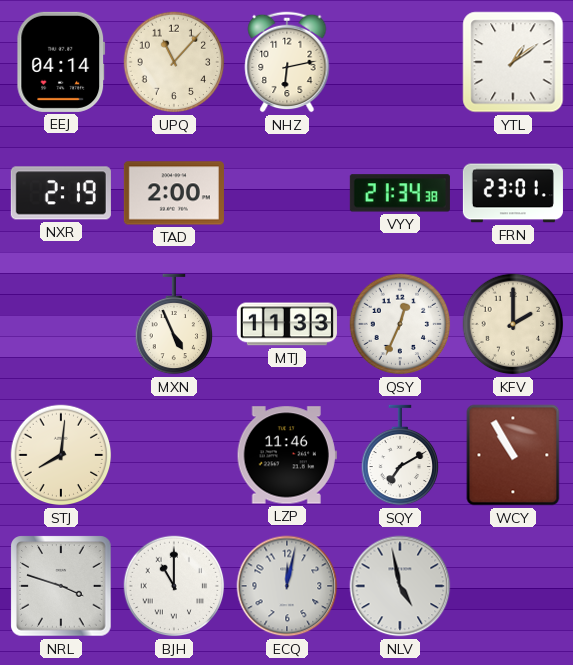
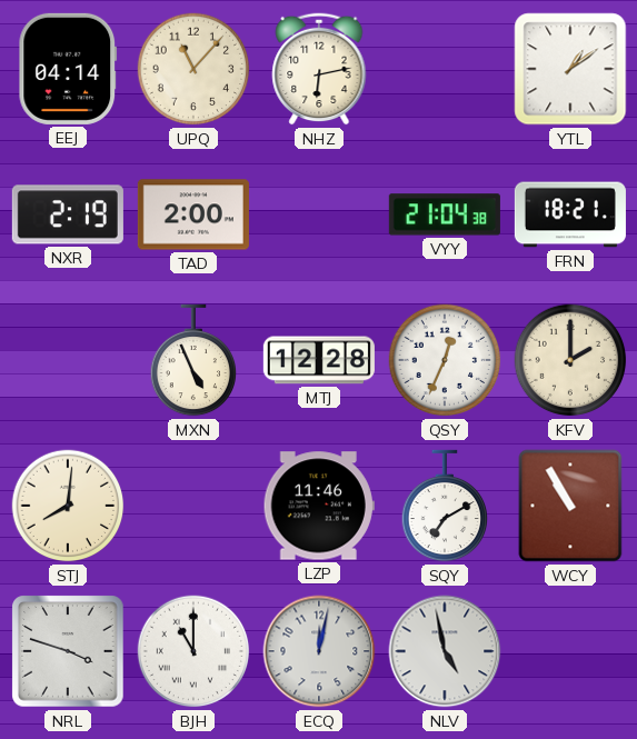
VYY: 21:34 -> 21:04 (445, 214)
FRN: 23:01 -> 18:21 (570, 214)
MTJ: 11:33 -> 12:28 (319, 360)
